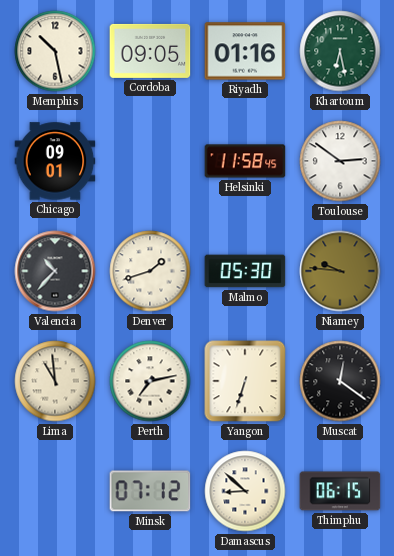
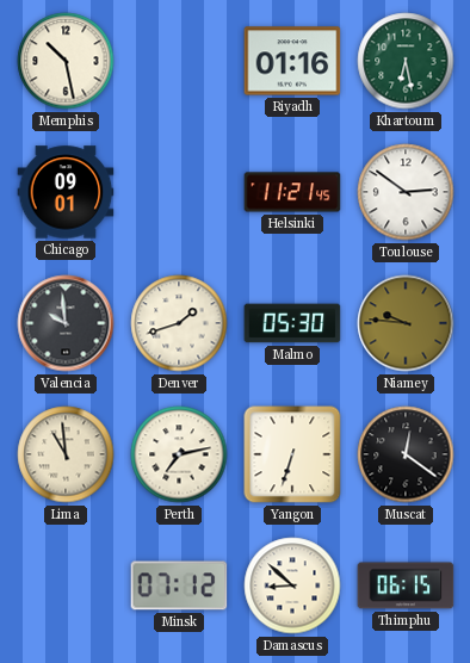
Cordoba: 09:05 -> none (150, 51)
Helsinki: 11:58 -> 11:21 (292, 192)
Valencia: 10:37 -> 9:59 (66, 323)
